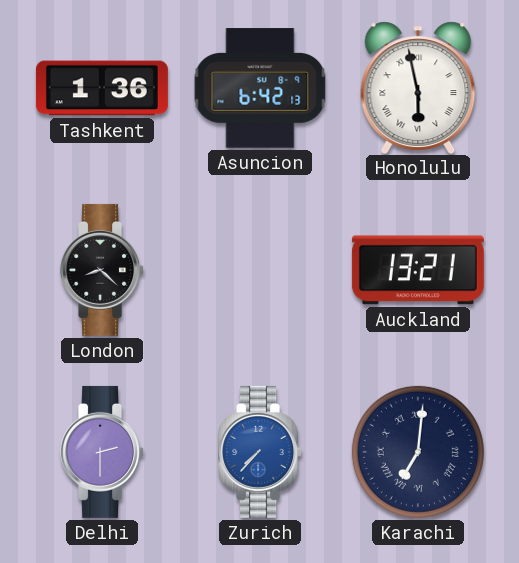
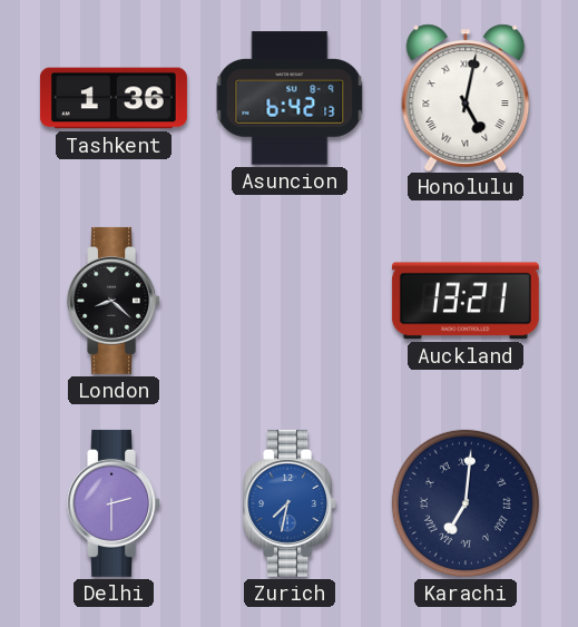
Honolulu: 5:58 -> 5:02 (466, 97)
Zurich: 7:37 -> 7:32 (291, 503)
